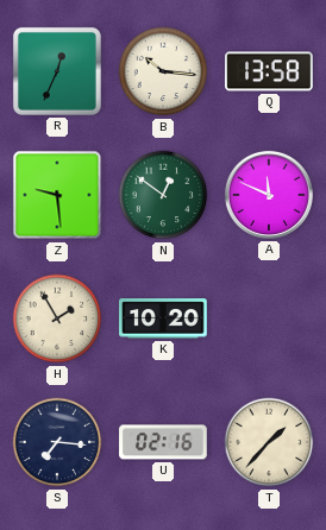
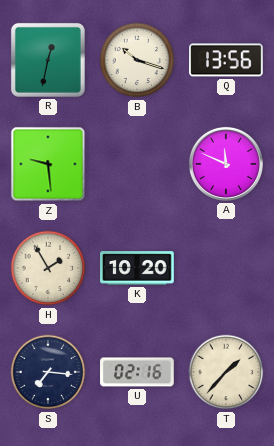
R: 12:34 -> 12:32 (48, 60)
B: 10:16 -> 10:18 (137, 60)
Q: 13:58 -> 13:56 (226, 60)
N: 12:51 -> none (163, 195)
